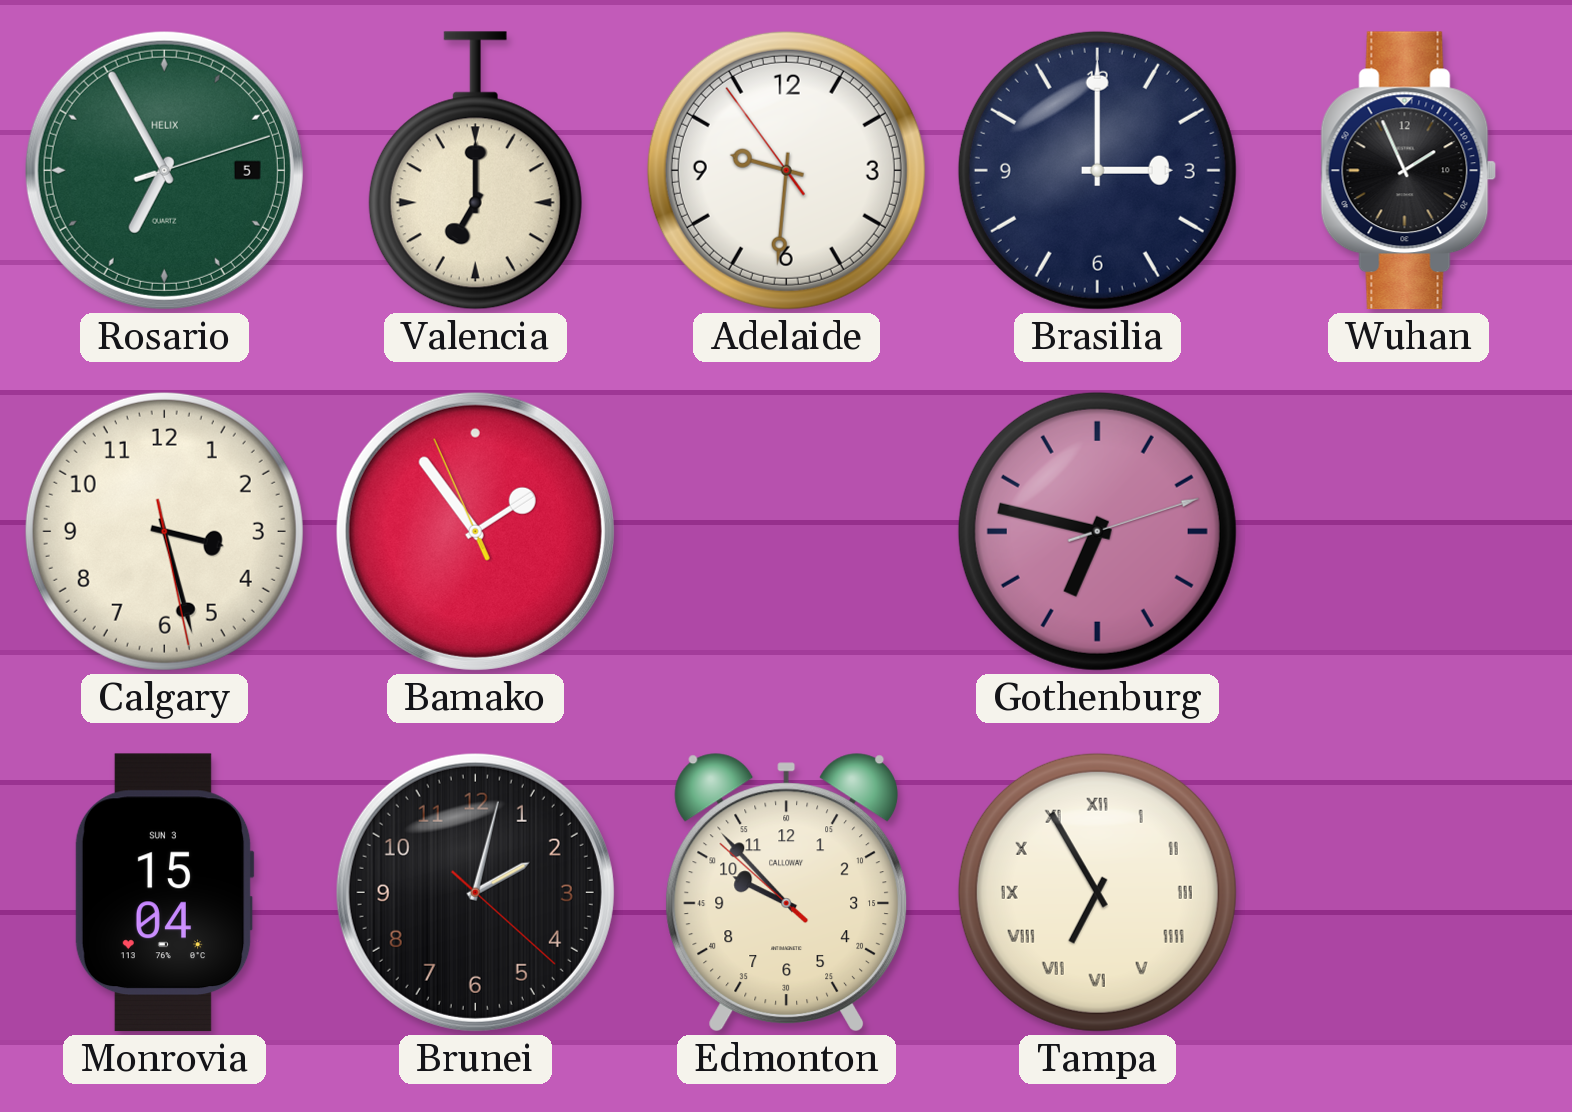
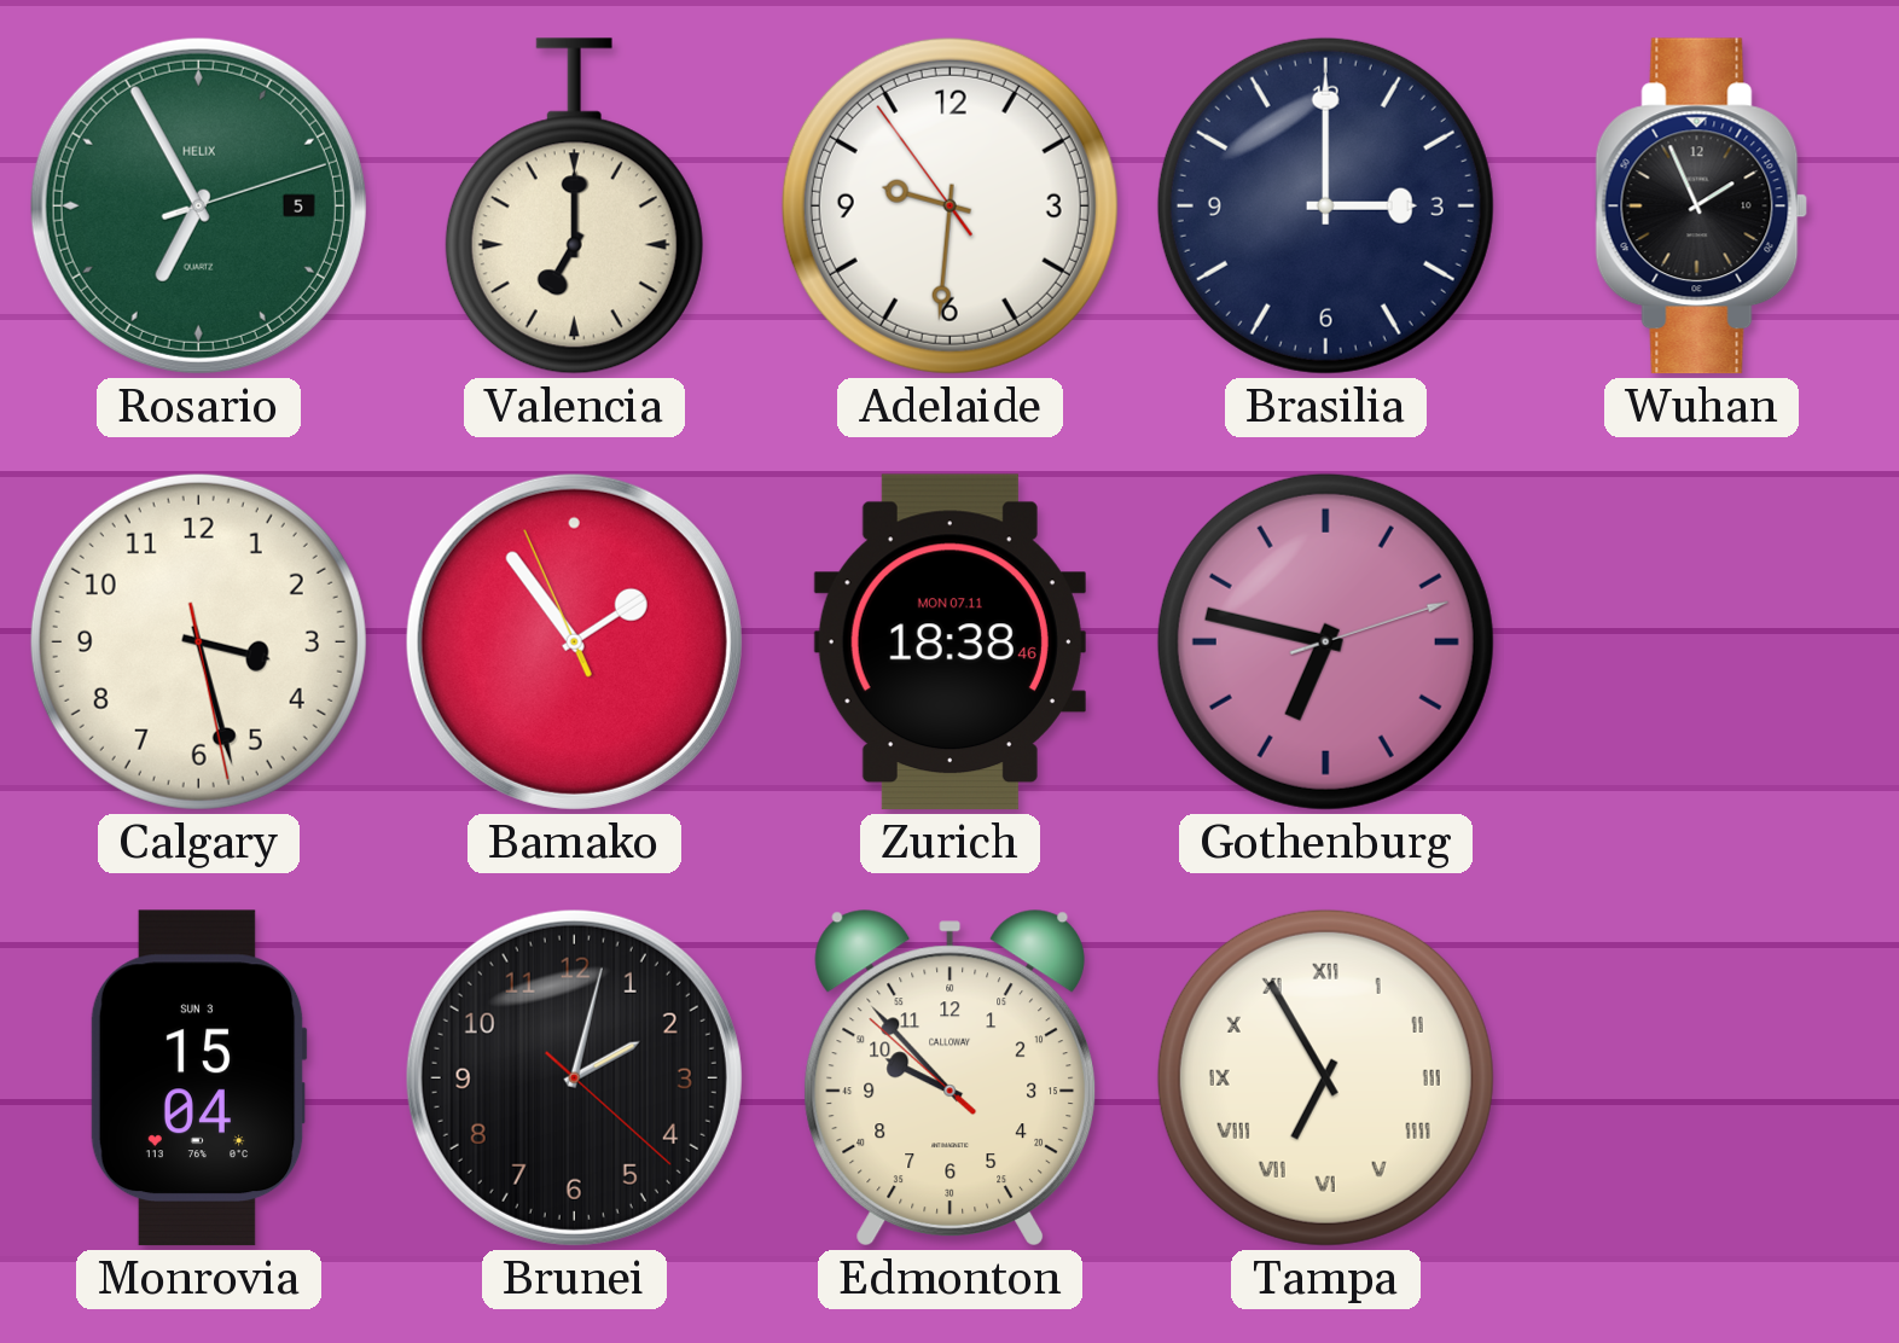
Zurich: none -> 18:38 (950, 643)
